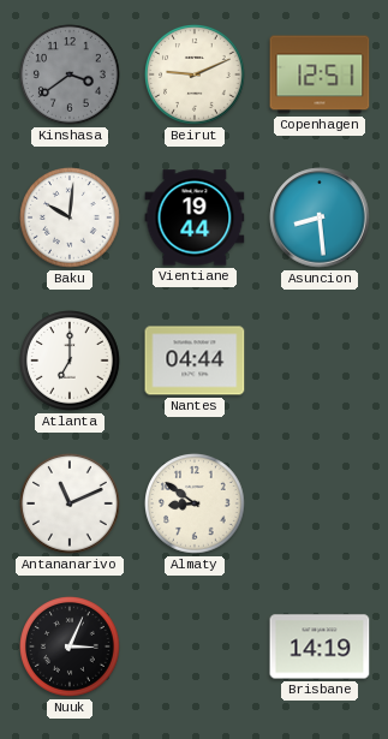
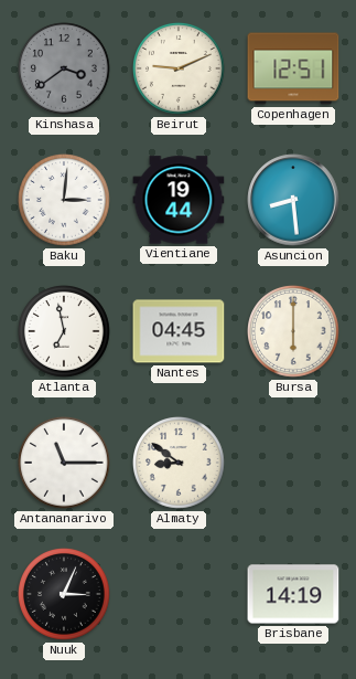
Baku: 10:01 -> 3:01 (65, 201)
Atlanta: 7:00 -> 6:58 (65, 332)
Nantes: 04:44 -> 04:45 (179, 331)
Bursa: none -> 6:00 (294, 332)
Antananarivo: 11:11 -> 11:15 (65, 464)
